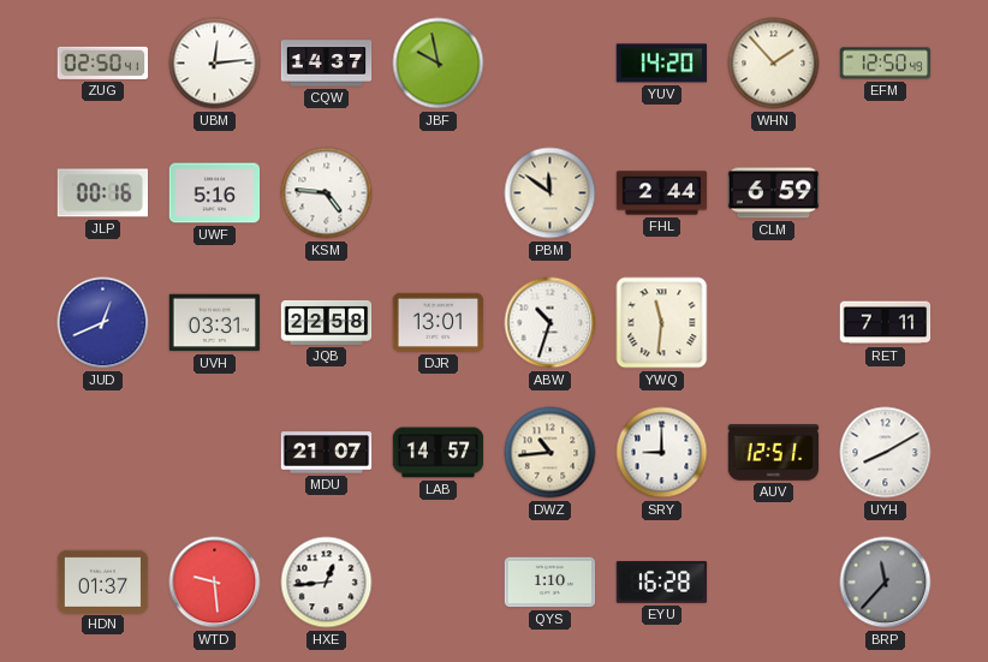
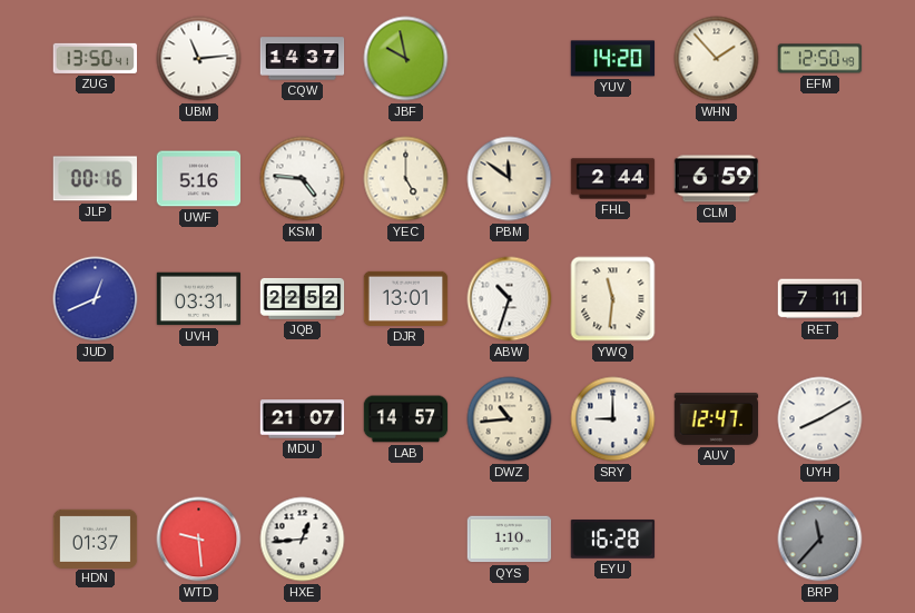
ZUG: 02:50 -> 13:50 (96, 58)
UBM: 12:14 -> 11:14 (199, 59)
YEC: none -> 5:00 (406, 179)
JQB: 22:58 -> 22:52 (303, 298)
AUV: 12:51 -> 12:47 (717, 419)
